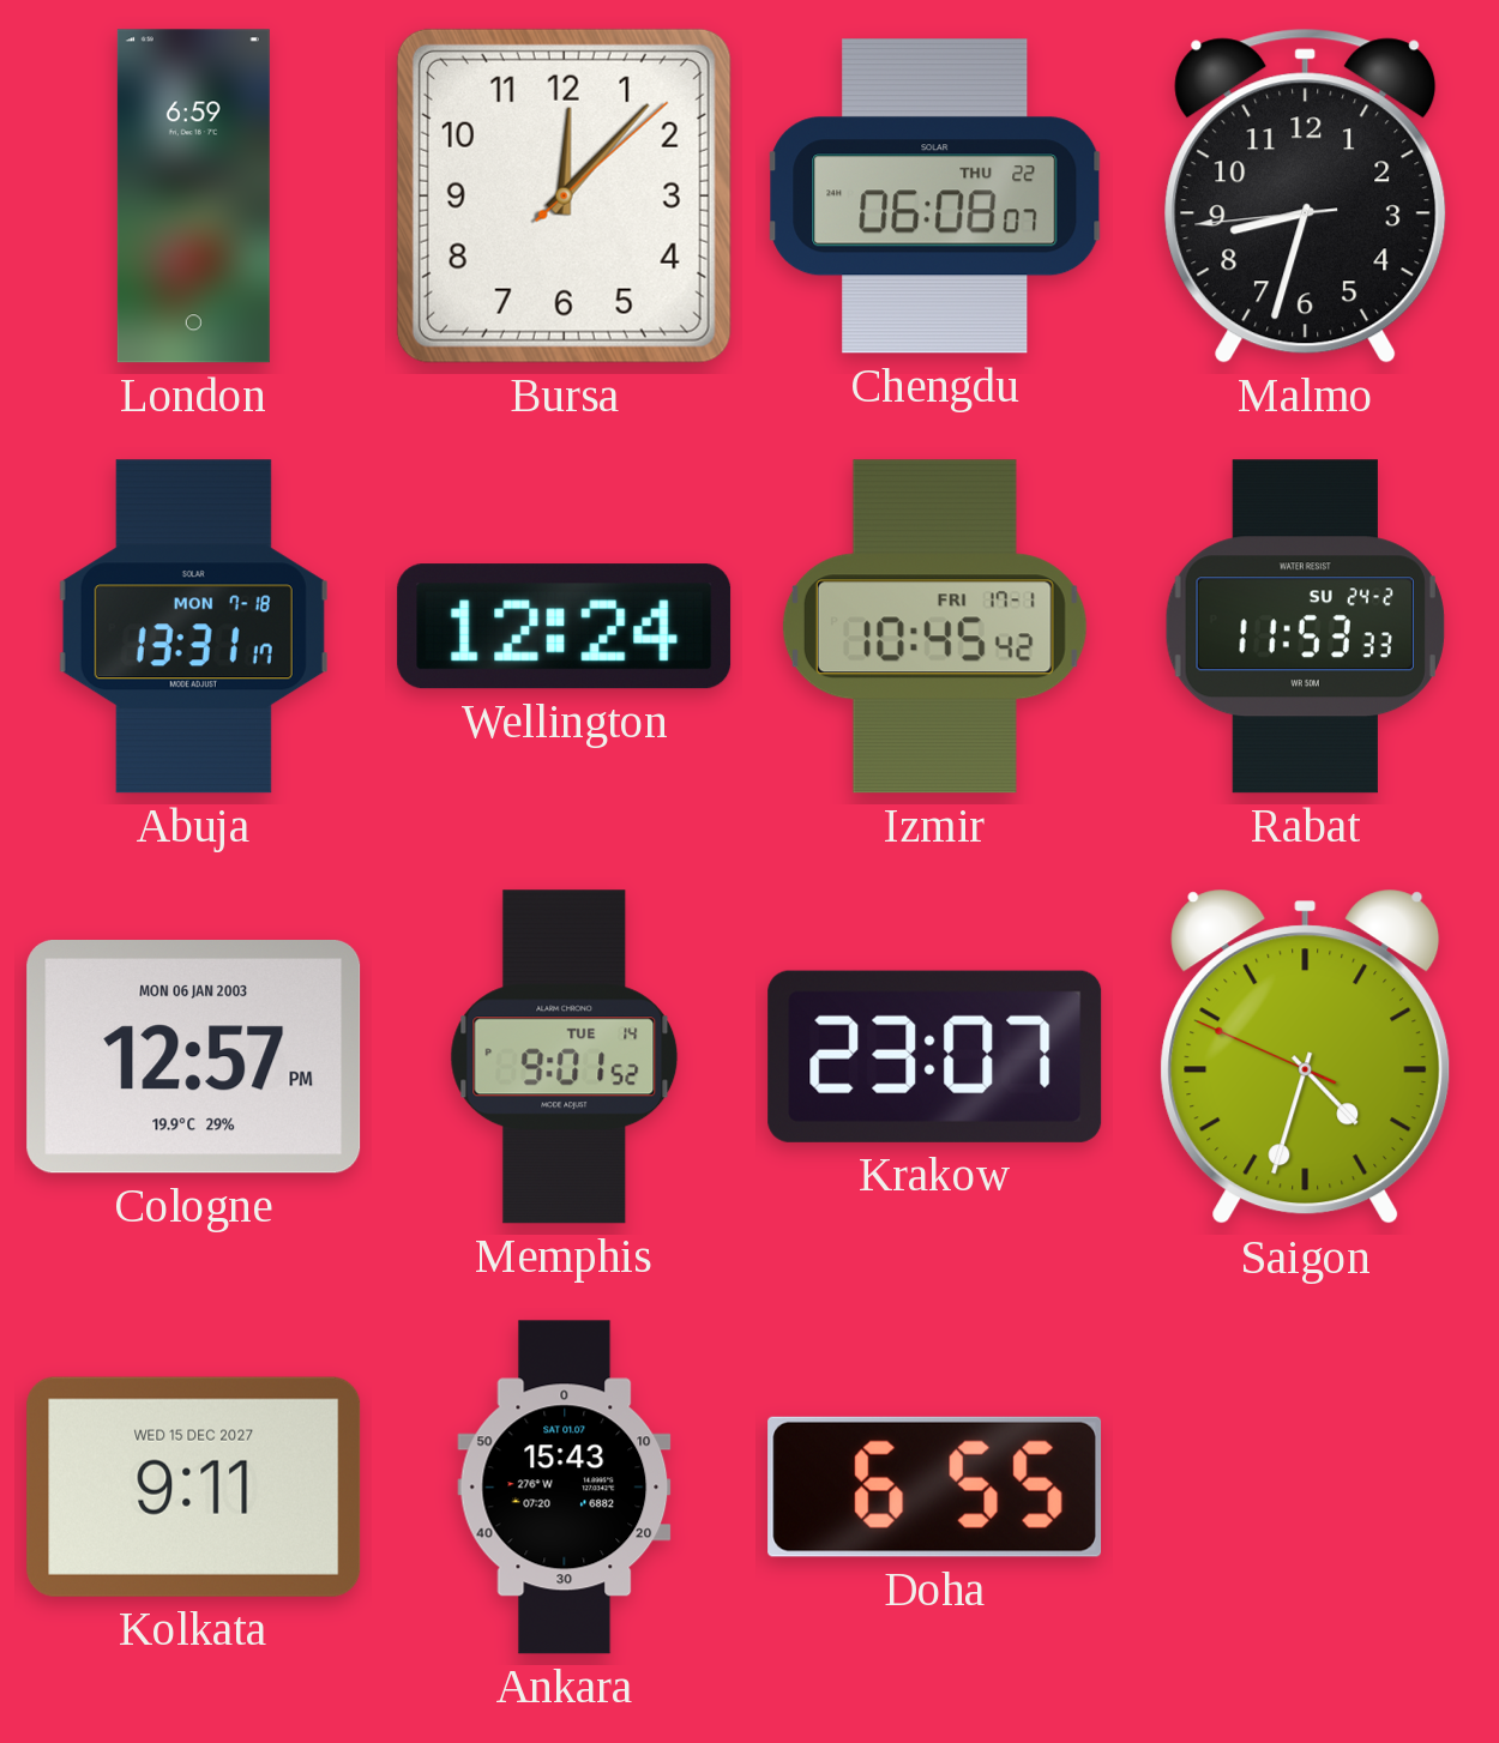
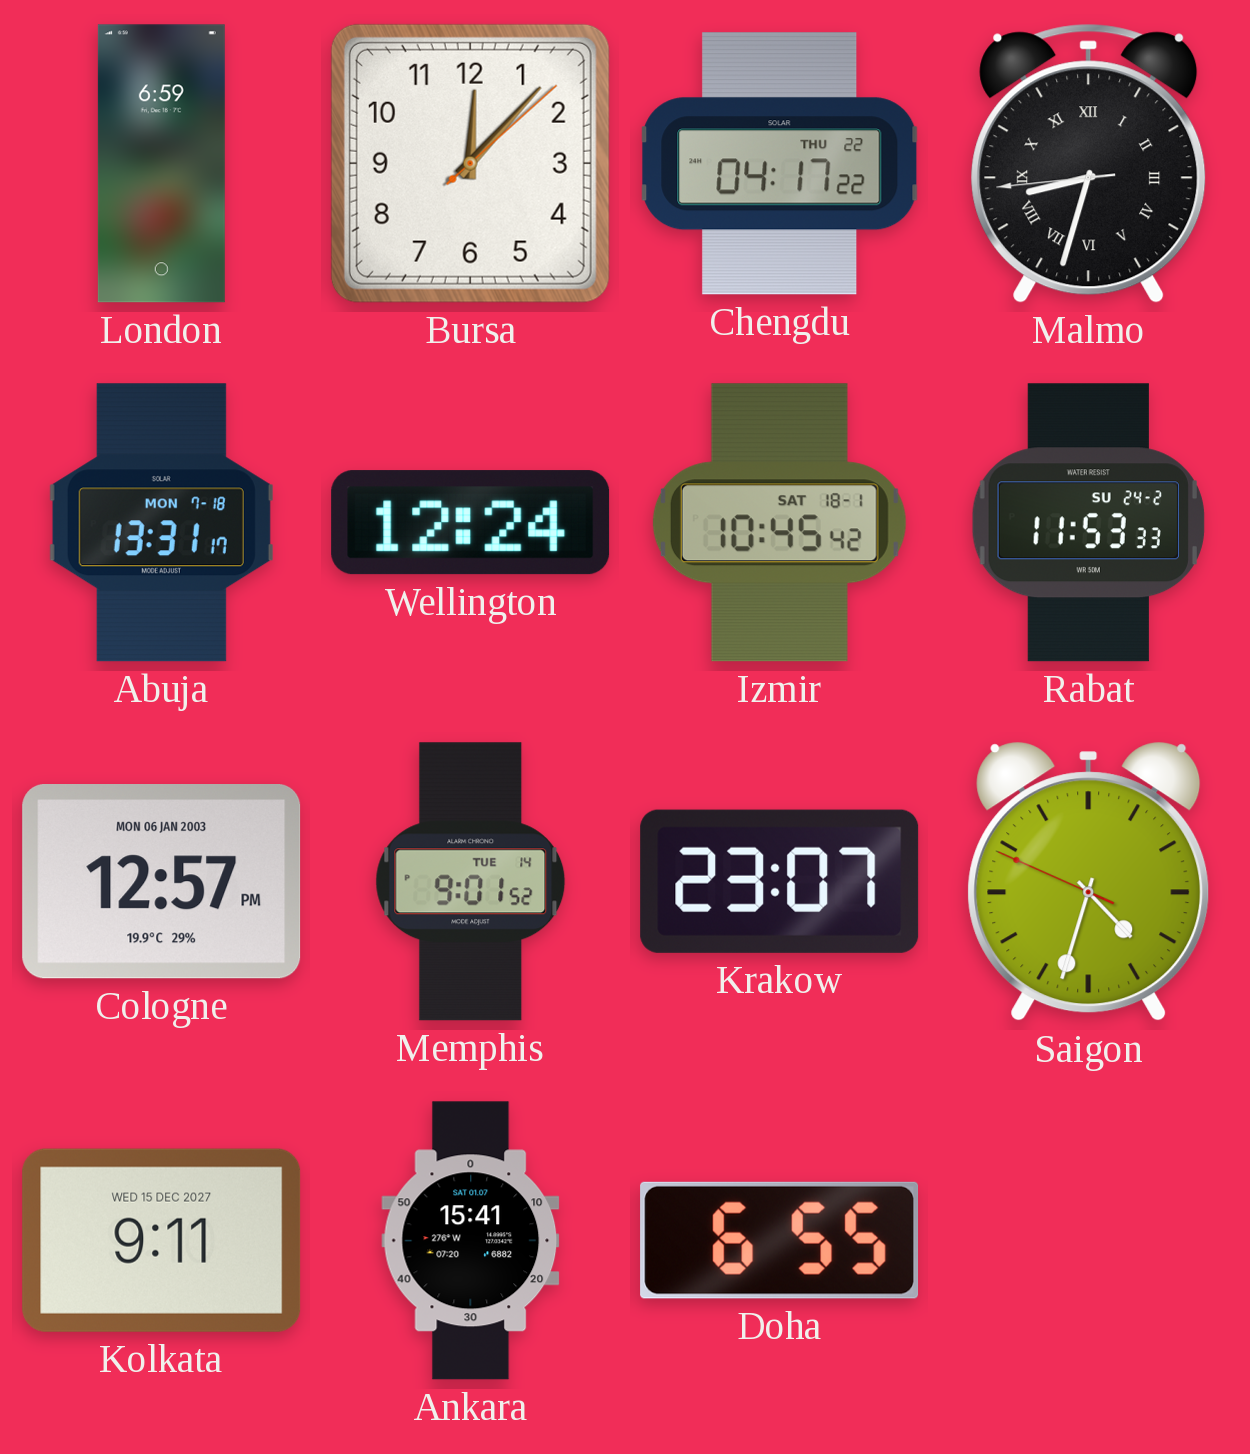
Chengdu: 06:08 -> 04:17 (780, 164)
Malmo numerals: Arabic -> Roman (1089, 163)
Izmir date: FRI 17-1 -> SAT 18-1 (779, 523)
Ankara: 15:43 -> 15:41 (471, 1241)
